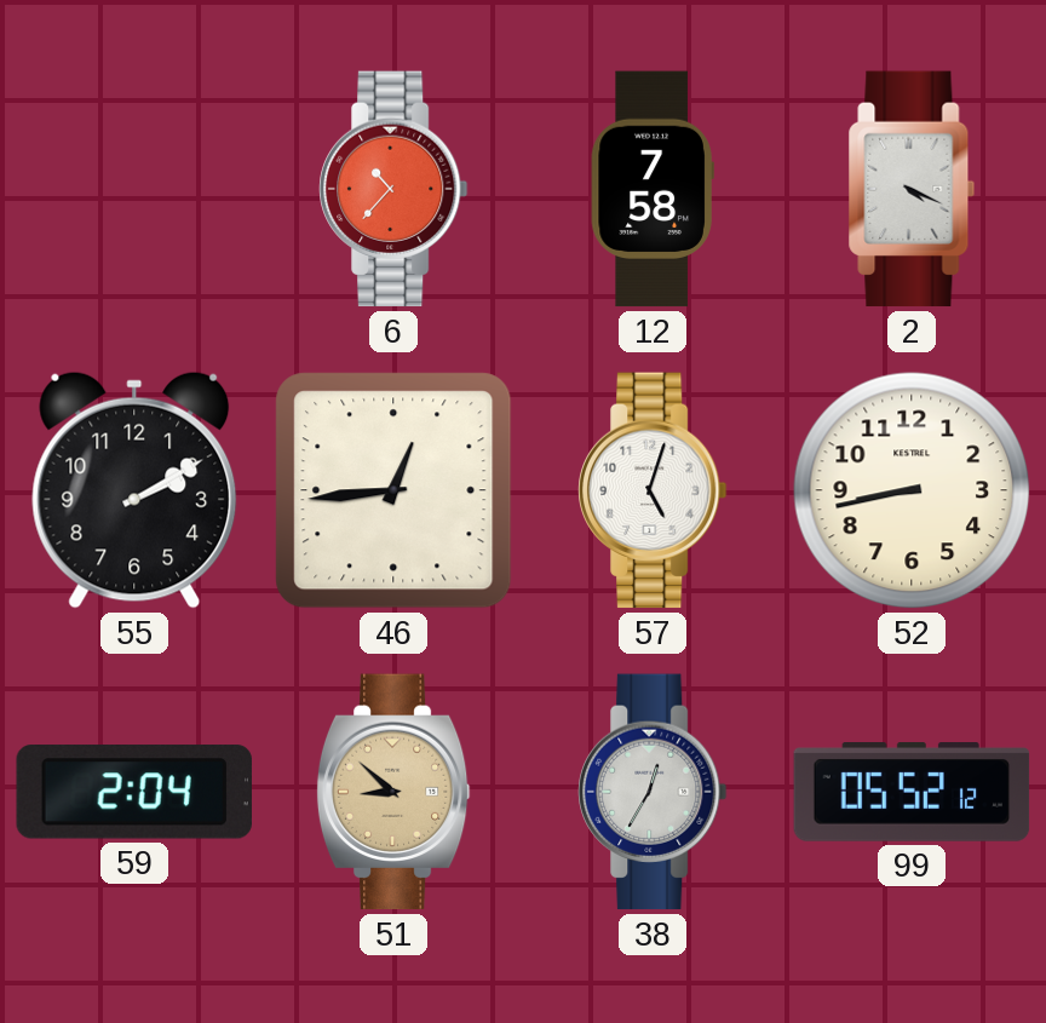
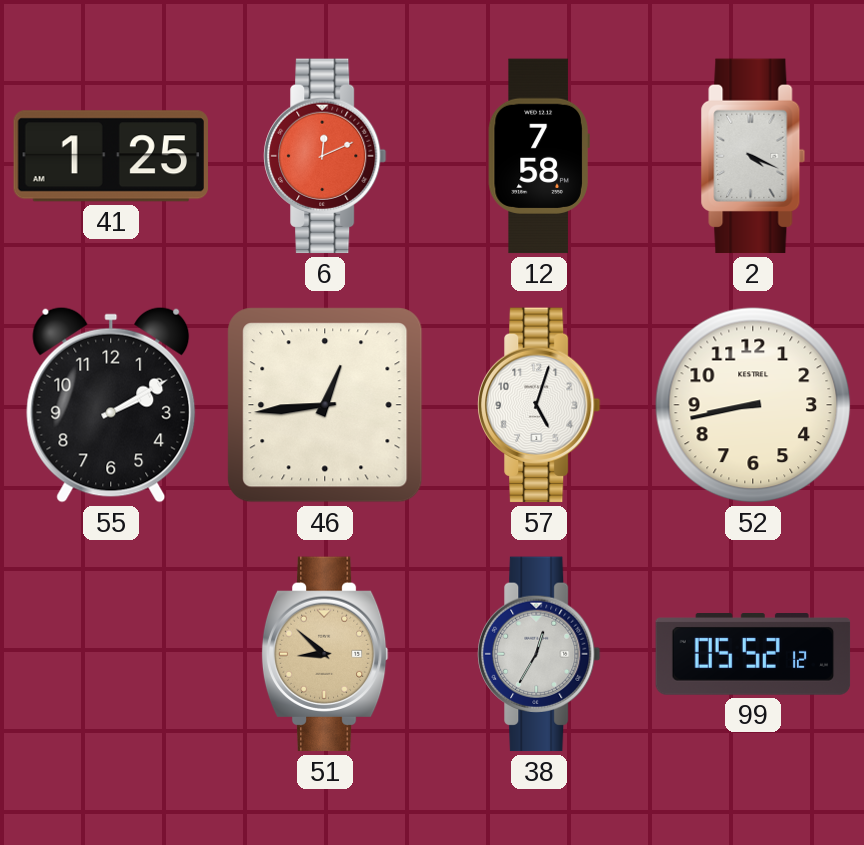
41: none -> 1:25 (110, 156)
6: 10:37 -> 12:11 (325, 156)
59: 2:04 -> none (134, 793)
